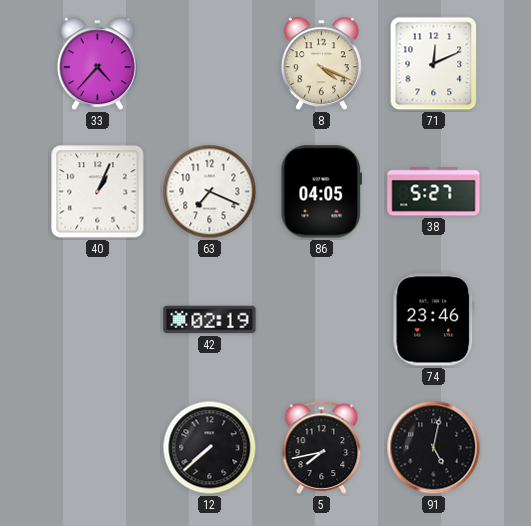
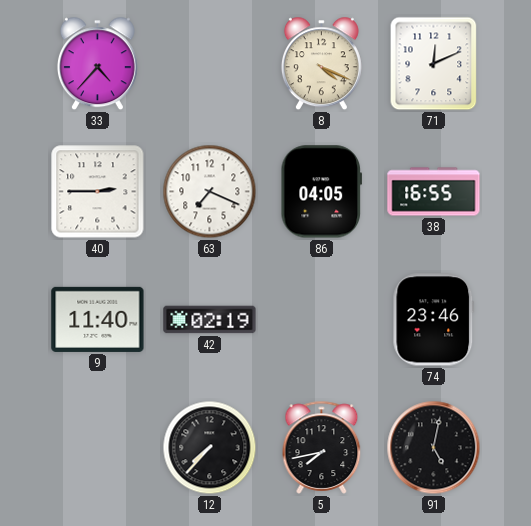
40: 1:04 -> 2:45 (98, 192)
38: 5:27 -> 16:55 (434, 192)
9: none -> 11:40 (98, 319)
12: 7:38 -> 7:37 (210, 448)
